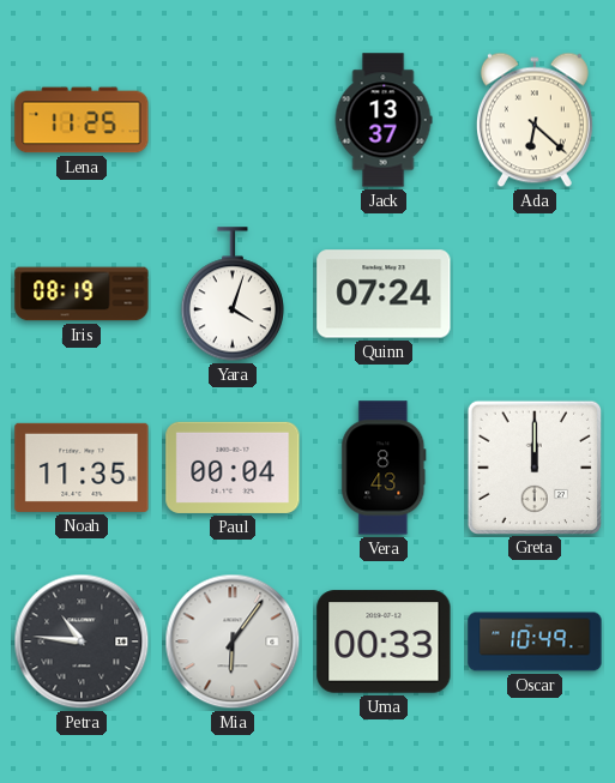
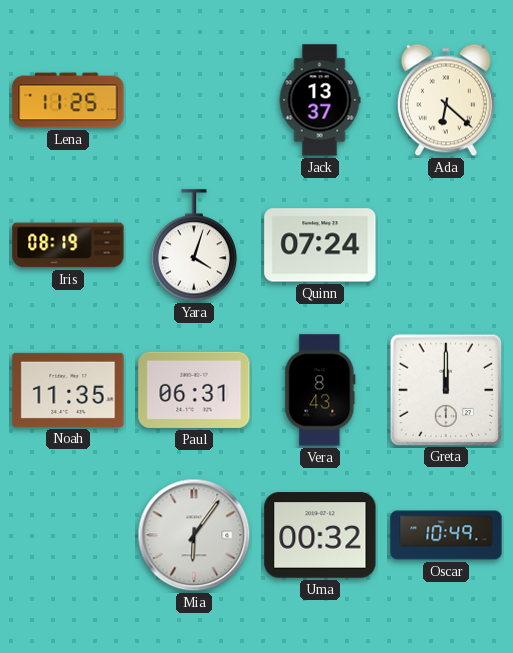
Paul: 00:04 -> 06:31 (194, 390)
Petra: 10:46 -> none (82, 642)
Uma: 00:33 -> 00:32 (320, 535)
